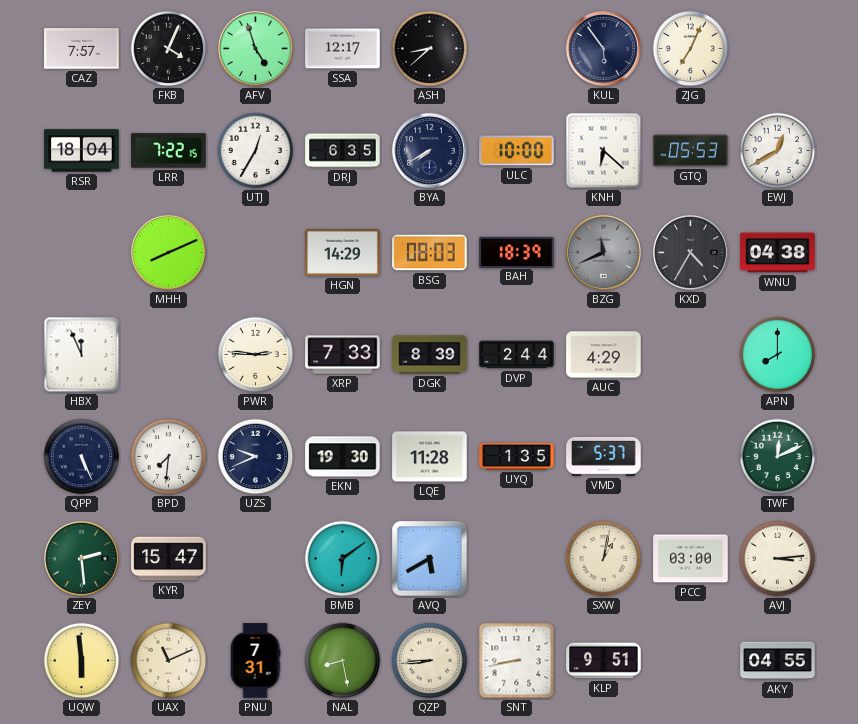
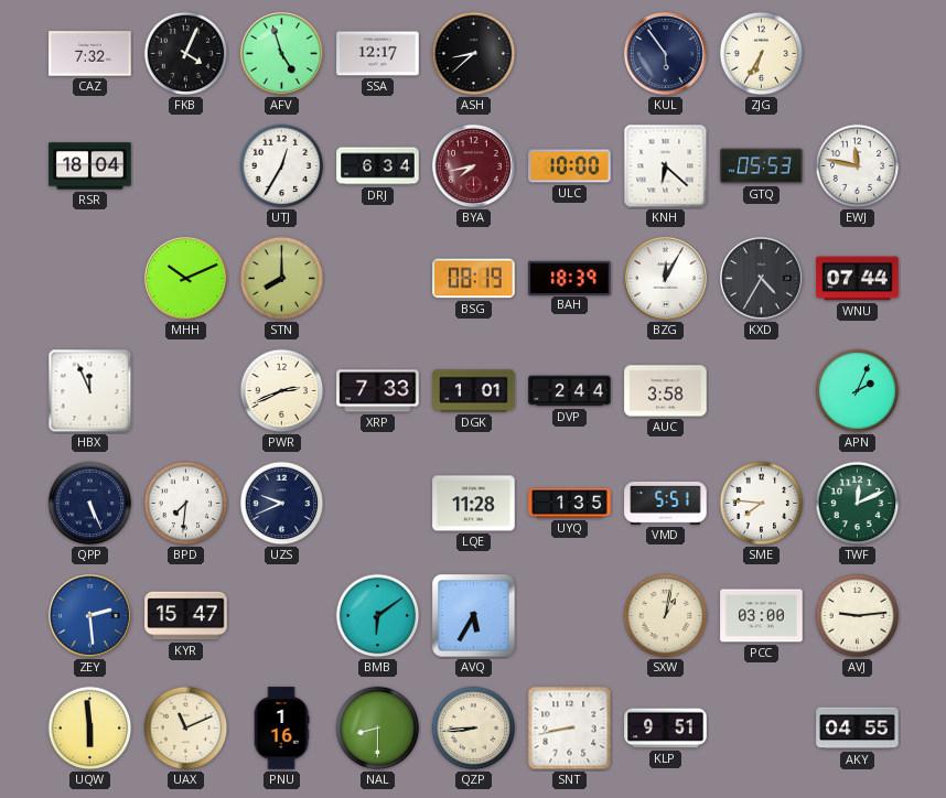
CAZ: 7:57 -> 7:32 (90, 54)
ZJG: 7:04 -> 6:35 (762, 54)
LRR: 7:22 -> none (169, 151)
DRJ: 6:35 -> 6:34 (378, 166)
BYA: 7:40 -> 7:43 (473, 165)
BYA dial: navy -> burgundy (473, 165)
EWJ: 12:40 -> 11:47 (858, 166)
MHH: 8:11 -> 10:11 (185, 278)
STN: none -> 8:00 (282, 279)
HGN: 14:29 -> none (343, 252)
BSG: 08:03 -> 08:19 (474, 279)
BZG: 11:41 -> 12:05 (665, 278)
BZG dial: grey -> white (665, 278)
WNU: 04:38 -> 07:44 (858, 279)
PWR: 2:46 -> 2:41 (282, 391)
DGK: 8:39 -> 1:01 (474, 391)
AUC: 4:29 -> 3:58 (666, 391)
APN: 8:00 -> 2:04 (858, 391)
EKN: 19:30 -> none (343, 457)
VMD: 5:37 -> 5:51 (666, 504)
SME: none -> 7:46 (762, 504)
ZEY dial: green -> blue (89, 615)
AVQ: 5:40 -> 5:35 (474, 616)
AVJ: 3:14 -> 9:14 (858, 616)
PNU: 7:31 -> 1:16 (281, 729)
NAL: 8:28 -> 8:30 (378, 729)
